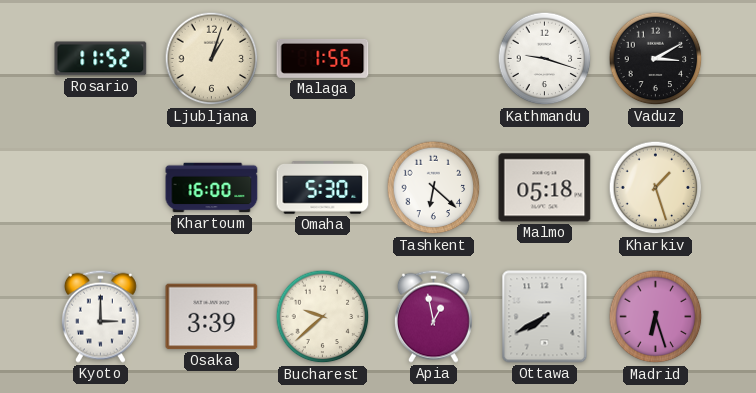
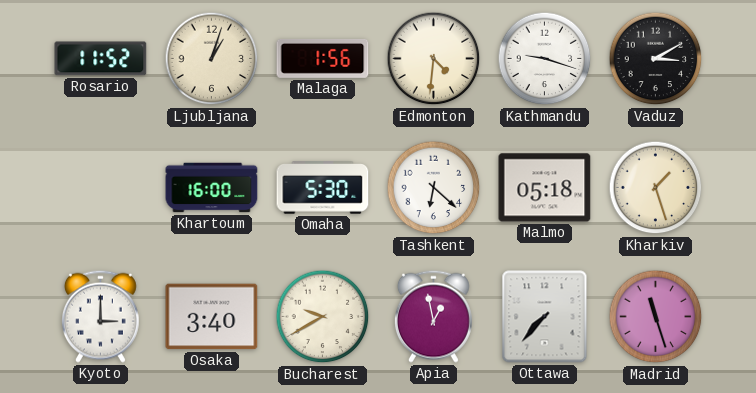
Edmonton: none -> 4:31 (434, 59)
Osaka: 3:39 -> 3:40 (212, 317)
Bucharest: 9:38 -> 9:40 (323, 317)
Ottawa: 7:40 -> 7:37 (545, 317)
Madrid: 6:27 -> 11:27 (656, 317)
